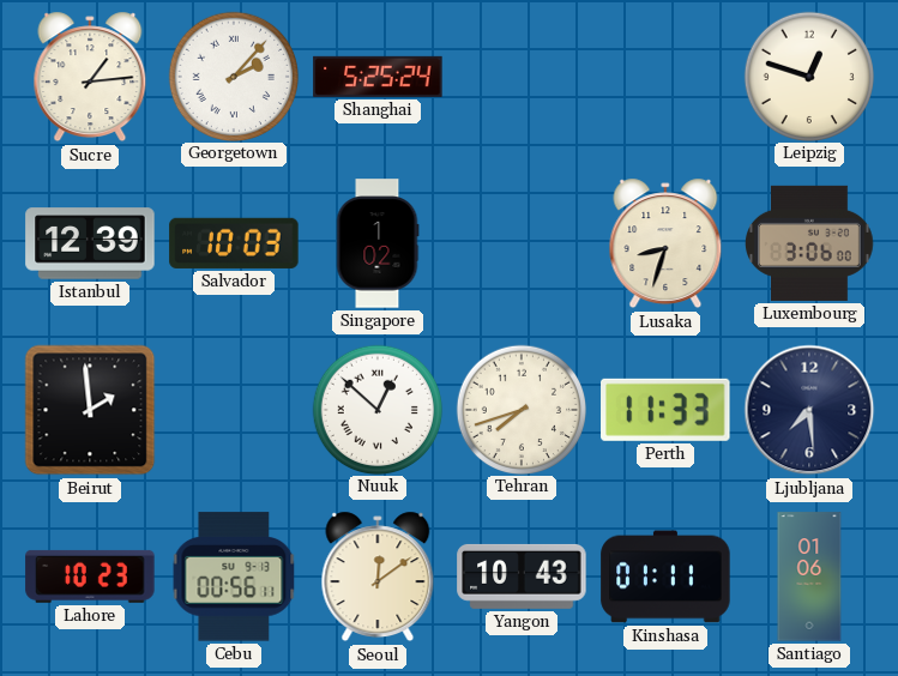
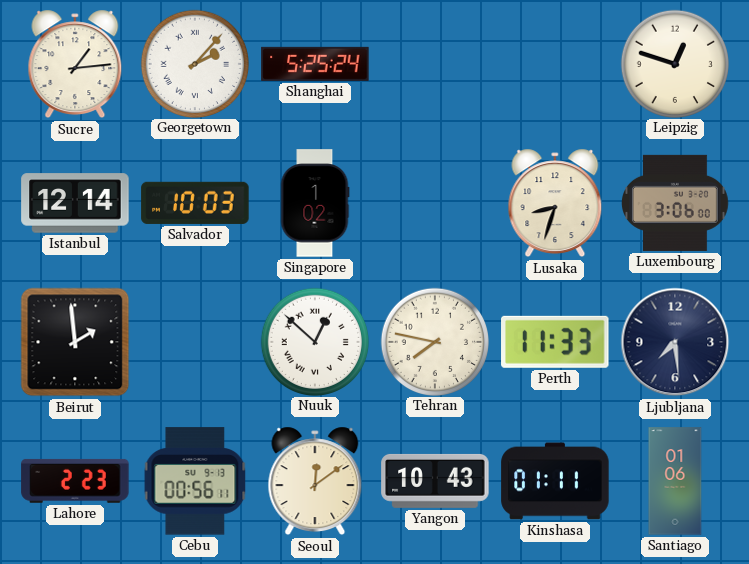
Istanbul: 12:39 -> 12:14 (75, 203)
Tehran: 7:42 -> 7:47 (434, 341)
Lahore: 10:23 -> 2:23 (75, 481)
